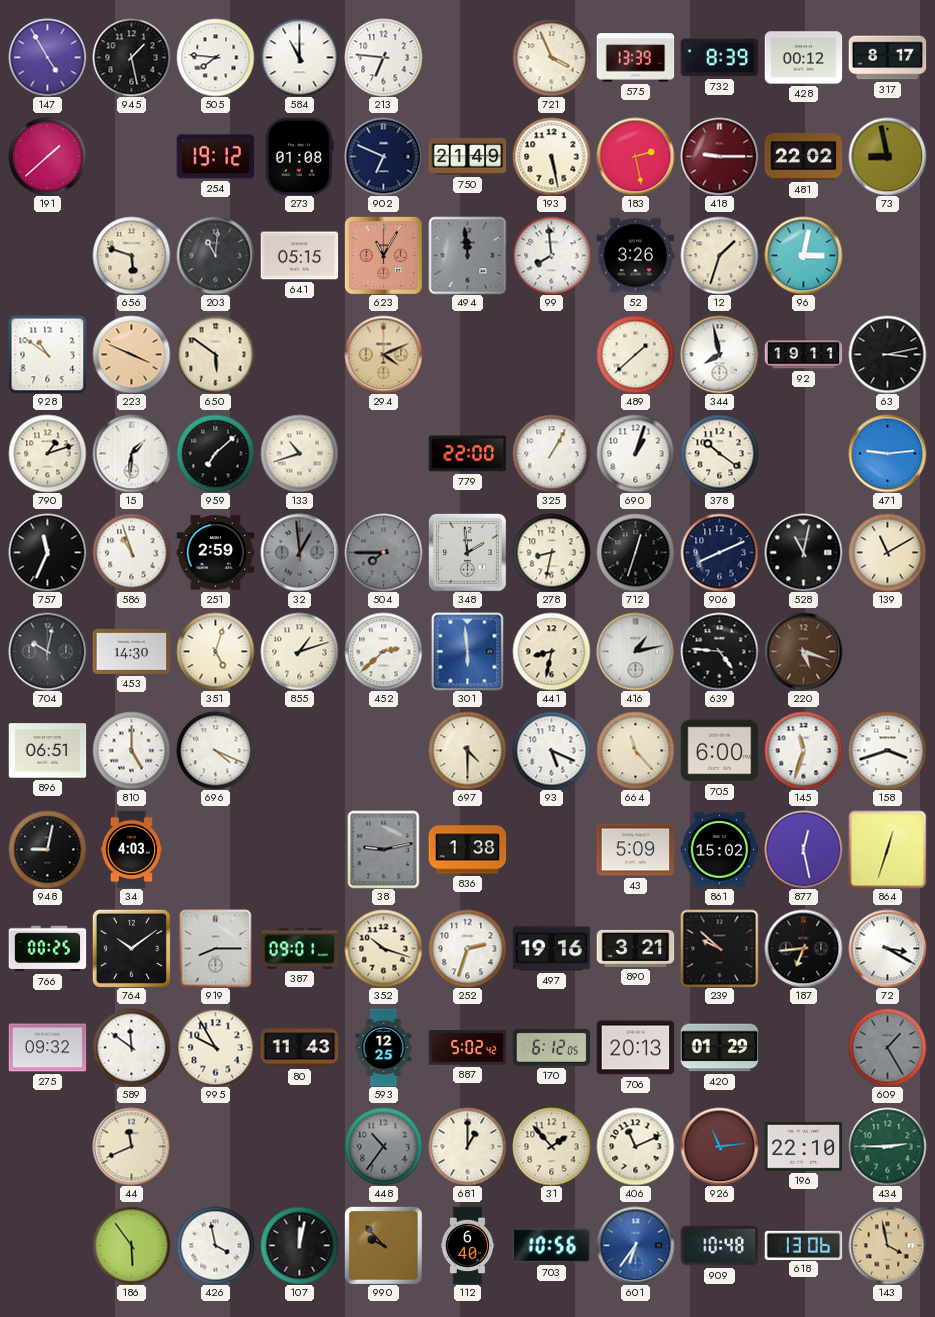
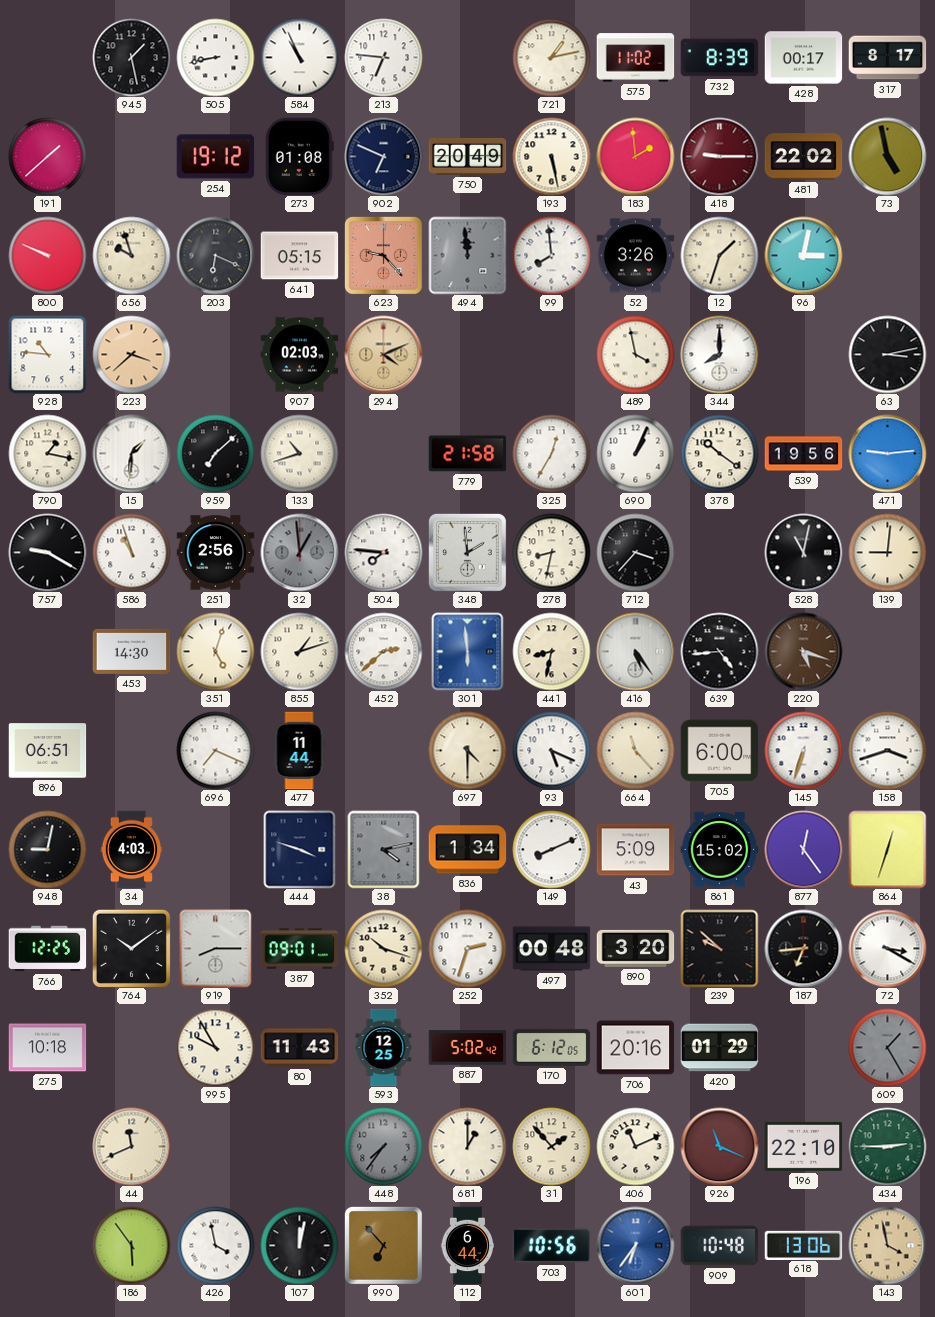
147: 4:55 -> none (47, 57)
505: 7:46 -> 8:43 (215, 57)
584: 11:00 -> 10:56 (299, 57)
721: 3:56 -> 1:13 (551, 57)
575: 13:39 -> 11:02 (635, 58)
428: 00:12 -> 00:17 (803, 58)
750: 21:49 -> 20:49 (467, 156)
183: 2:28 -> 1:59 (635, 156)
73: 8:58 -> 4:58 (887, 156)
800: none -> 9:49 (47, 255)
656: 5:48 -> 9:57 (131, 255)
203: 11:01 -> 6:19 (215, 255)
623: 11:05 -> 9:23 (383, 255)
928: 10:51 -> 10:46 (47, 354)
223: 3:49 -> 3:38 (131, 354)
650: 5:51 -> none (215, 354)
907: none -> 02:03 (299, 355)
489: 1:38 -> 3:58 (635, 354)
344: 7:58 -> 8:00 (719, 354)
92: 19:11 -> none (803, 355)
790: 1:12 -> 1:17 (47, 453)
779: 22:00 -> 21:58 (467, 454)
325: 1:05 -> 12:35 (551, 453)
690: 1:03 -> 1:04 (635, 453)
539: none -> 19:56 (803, 454)
757: 11:34 -> 9:20 (47, 552)
251: 2:59 -> 2:56 (215, 553)
504: 7:45 -> 7:46 (383, 552)
504 dial: grey -> white (383, 552)
712: 12:33 -> 3:37 (635, 552)
906: 8:11 -> none (719, 552)
139: 11:10 -> 9:01 (887, 552)
704: 10:02 -> none (47, 651)
416: 1:13 -> 5:24 (635, 651)
639: 4:46 -> 4:44 (719, 651)
810: 5:00 -> none (131, 750)
696: 4:19 -> 7:19 (215, 750)
477: none -> 11:44 (299, 750)
145: 11:33 -> 6:33 (803, 750)
444: none -> 3:48 (300, 849)
38: 9:13 -> 4:13 (384, 849)
836: 1:38 -> 1:34 (467, 850)
149: none -> 8:11 (551, 849)
877: 12:28 -> 12:24 (803, 849)
766: 00:25 -> 12:25 (47, 949)
497: 19:16 -> 00:48 (551, 949)
890: 3:21 -> 3:20 (635, 948)
275: 09:32 -> 10:18 (47, 1048)
589: 11:51 -> none (131, 1047)
706: 20:13 -> 20:16 (635, 1048)
448: 10:36 -> 7:36 (383, 1146)
926: 11:14 -> 11:19 (719, 1146)
990: 9:53 -> 6:53 (383, 1245)
112: 6:40 -> 6:44 (467, 1245)
